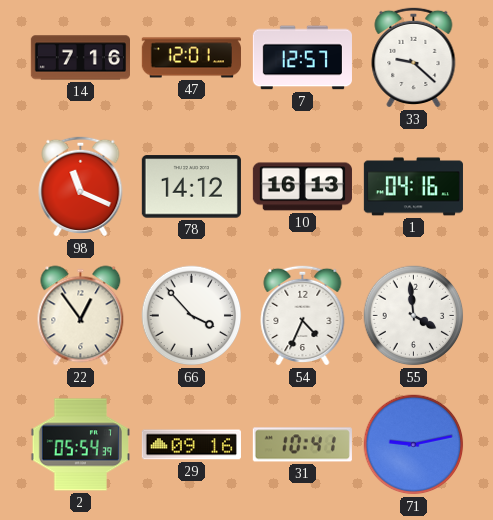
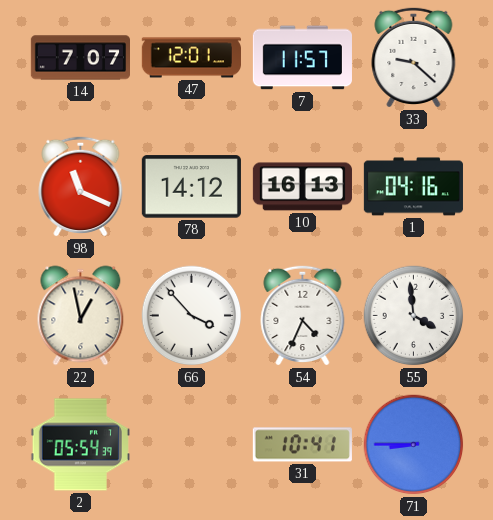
14: 7:16 -> 7:07 (80, 58)
7: 12:57 -> 11:57 (302, 58)
22: 12:54 -> 12:58 (81, 316)
29: 09:16 -> none (191, 445)
71: 9:13 -> 8:45 (414, 445)
